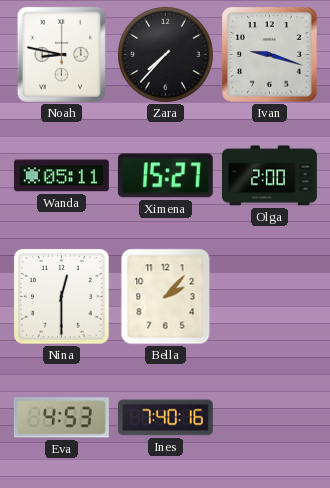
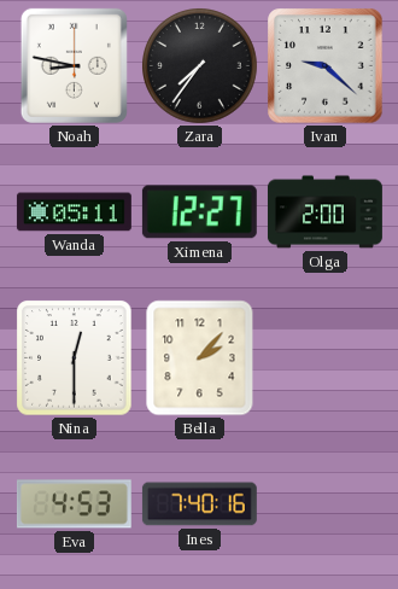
Zara: 7:37 -> 7:36 (200, 66)
Ivan: 9:18 -> 9:22 (326, 66)
Ximena: 15:27 -> 12:27 (199, 212)
